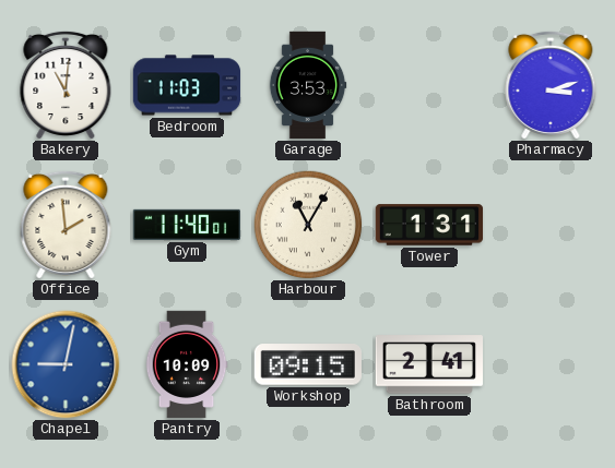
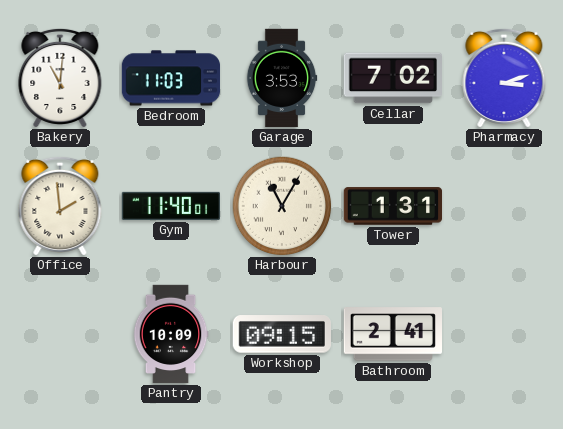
Cellar: none -> 7:02 (392, 78)
Chapel: 9:02 -> none (66, 364)
